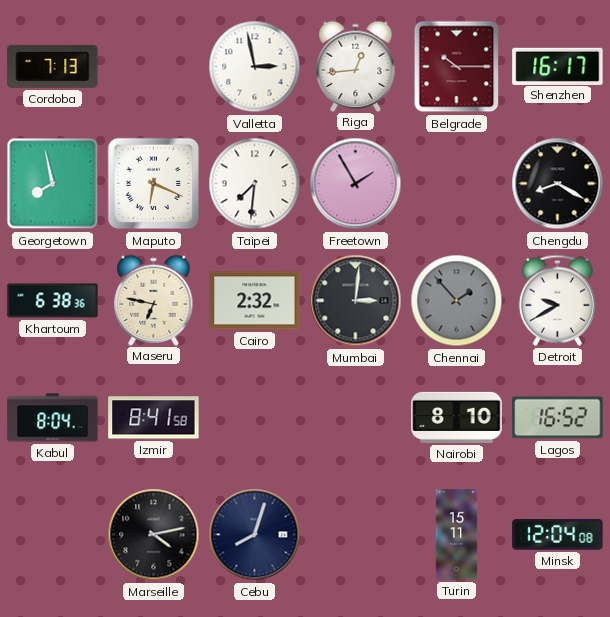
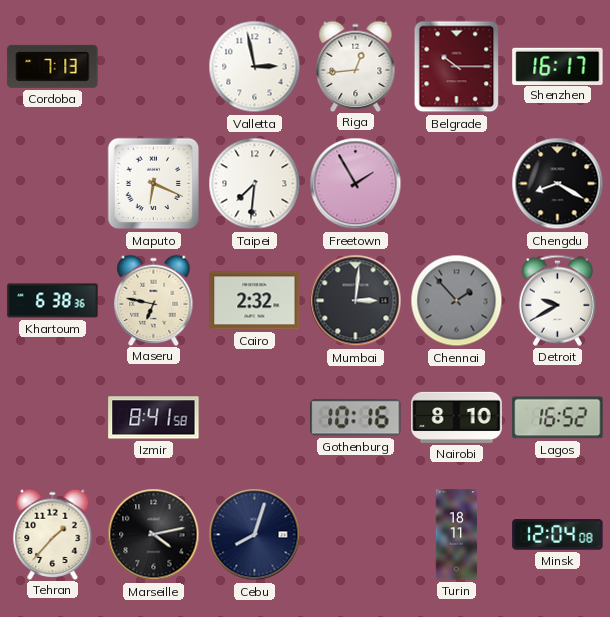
Georgetown: 7:58 -> none (53, 184)
Kabul: 8:04 -> none (53, 418)
Gothenburg: none -> 10:16 (356, 418)
Tehran: none -> 1:37 (53, 534)
Turin: 15:11 -> 18:11 (457, 535)
